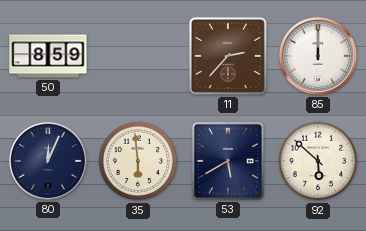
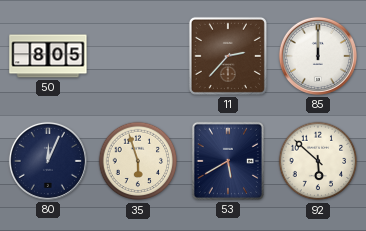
50: 8:59 -> 8:05 (48, 56)
35: 5:59 -> 5:57 (138, 161)
